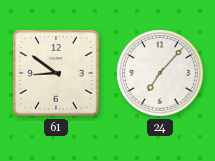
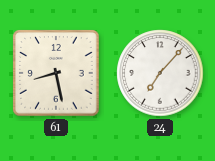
61: 8:51 -> 8:28 (56, 73)
